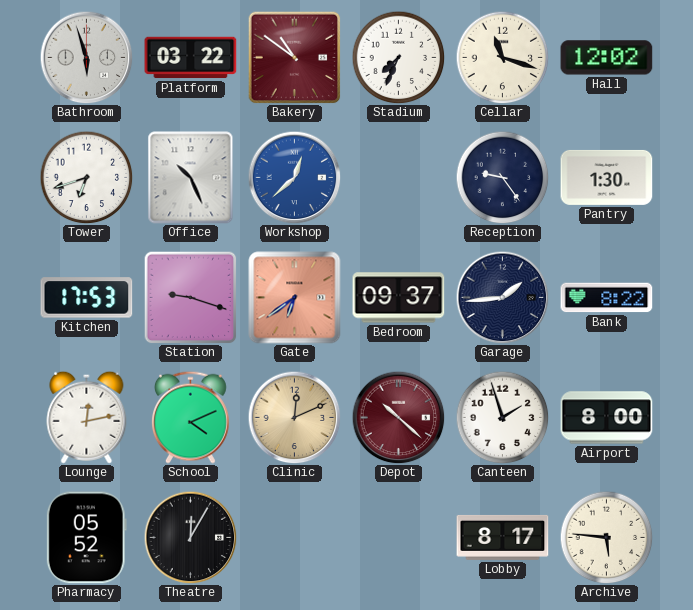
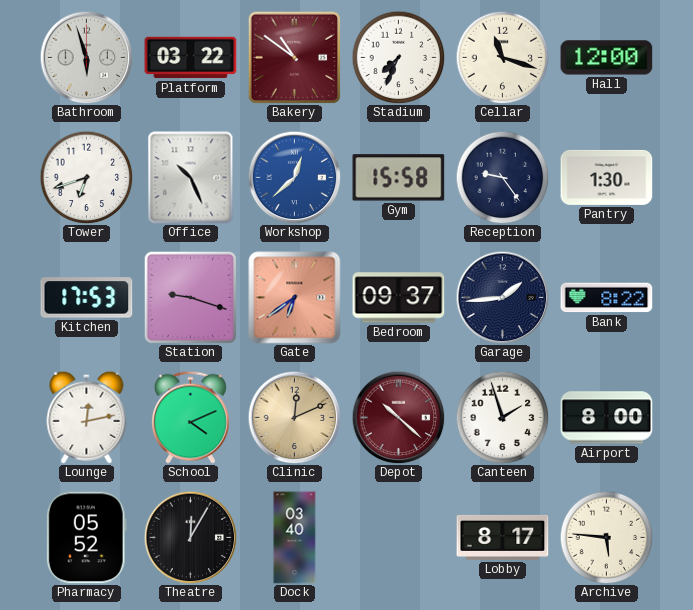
Hall: 12:02 -> 12:00 (607, 58)
Gym: none -> 15:58 (399, 178)
Dock: none -> 03:40 (295, 538)
